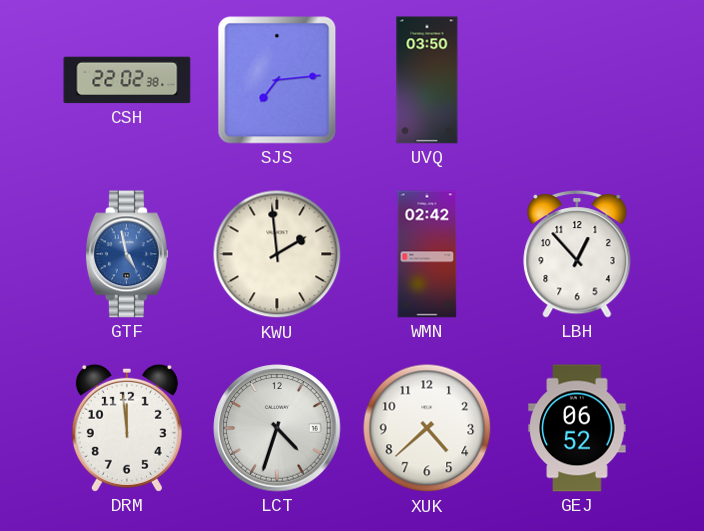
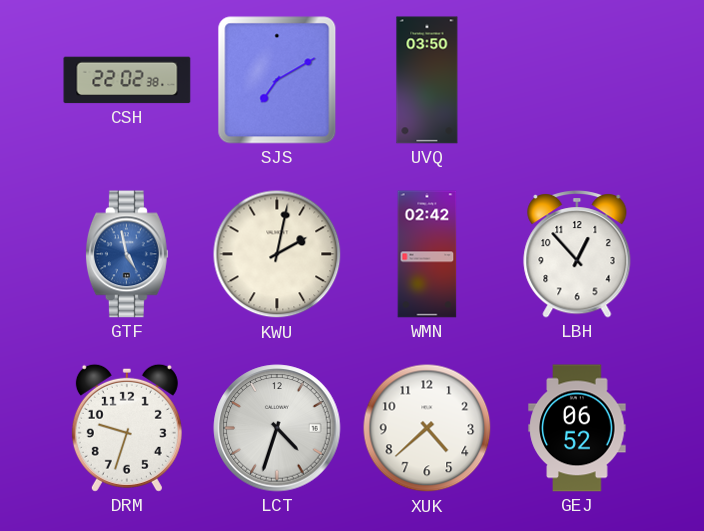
SJS: 7:14 -> 7:10 (277, 80)
KWU: 1:59 -> 2:02 (277, 254)
DRM: 11:59 -> 9:33 (127, 428)
